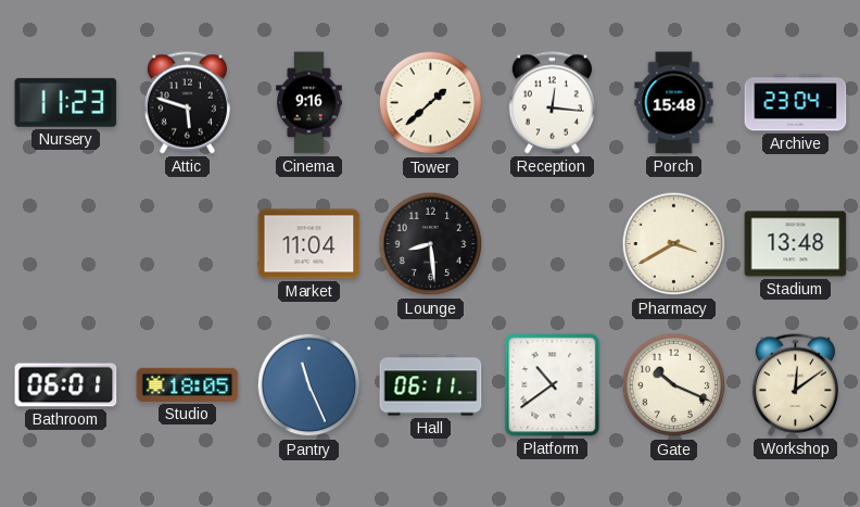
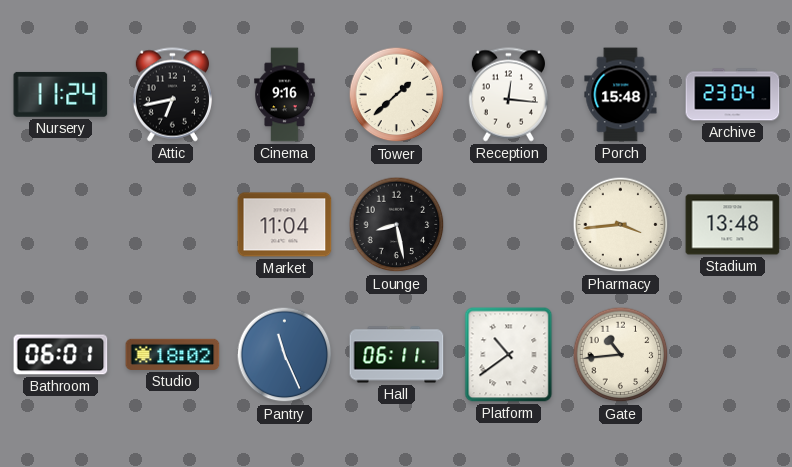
Nursery: 11:23 -> 11:24 (61, 94)
Attic: 5:48 -> 6:43 (172, 95)
Lounge: 8:29 -> 8:28 (397, 225)
Pharmacy: 3:40 -> 3:44 (621, 225)
Studio: 18:05 -> 18:02 (173, 354)
Gate: 10:19 -> 10:44 (621, 355)
Workshop: 12:09 -> none (795, 385)
